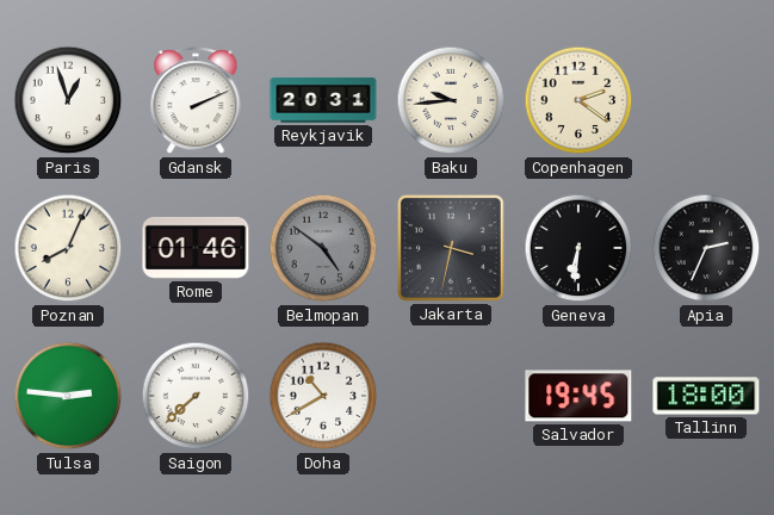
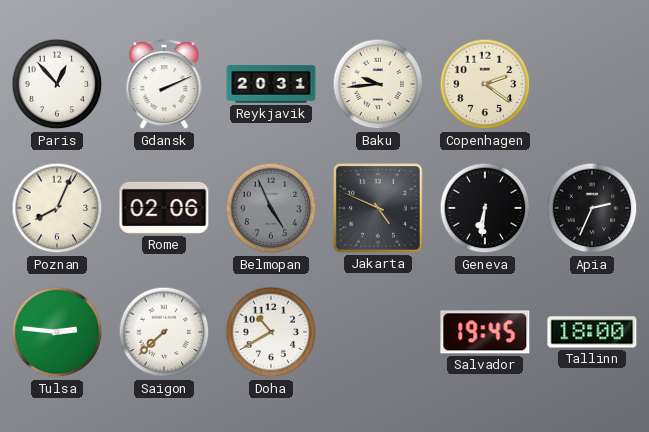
Paris: 12:57 -> 12:53 (57, 84)
Rome: 01:46 -> 02:06 (164, 208)
Belmopan: 4:51 -> 4:56 (271, 208)
Jakarta: 3:32 -> 4:49 (378, 208)
